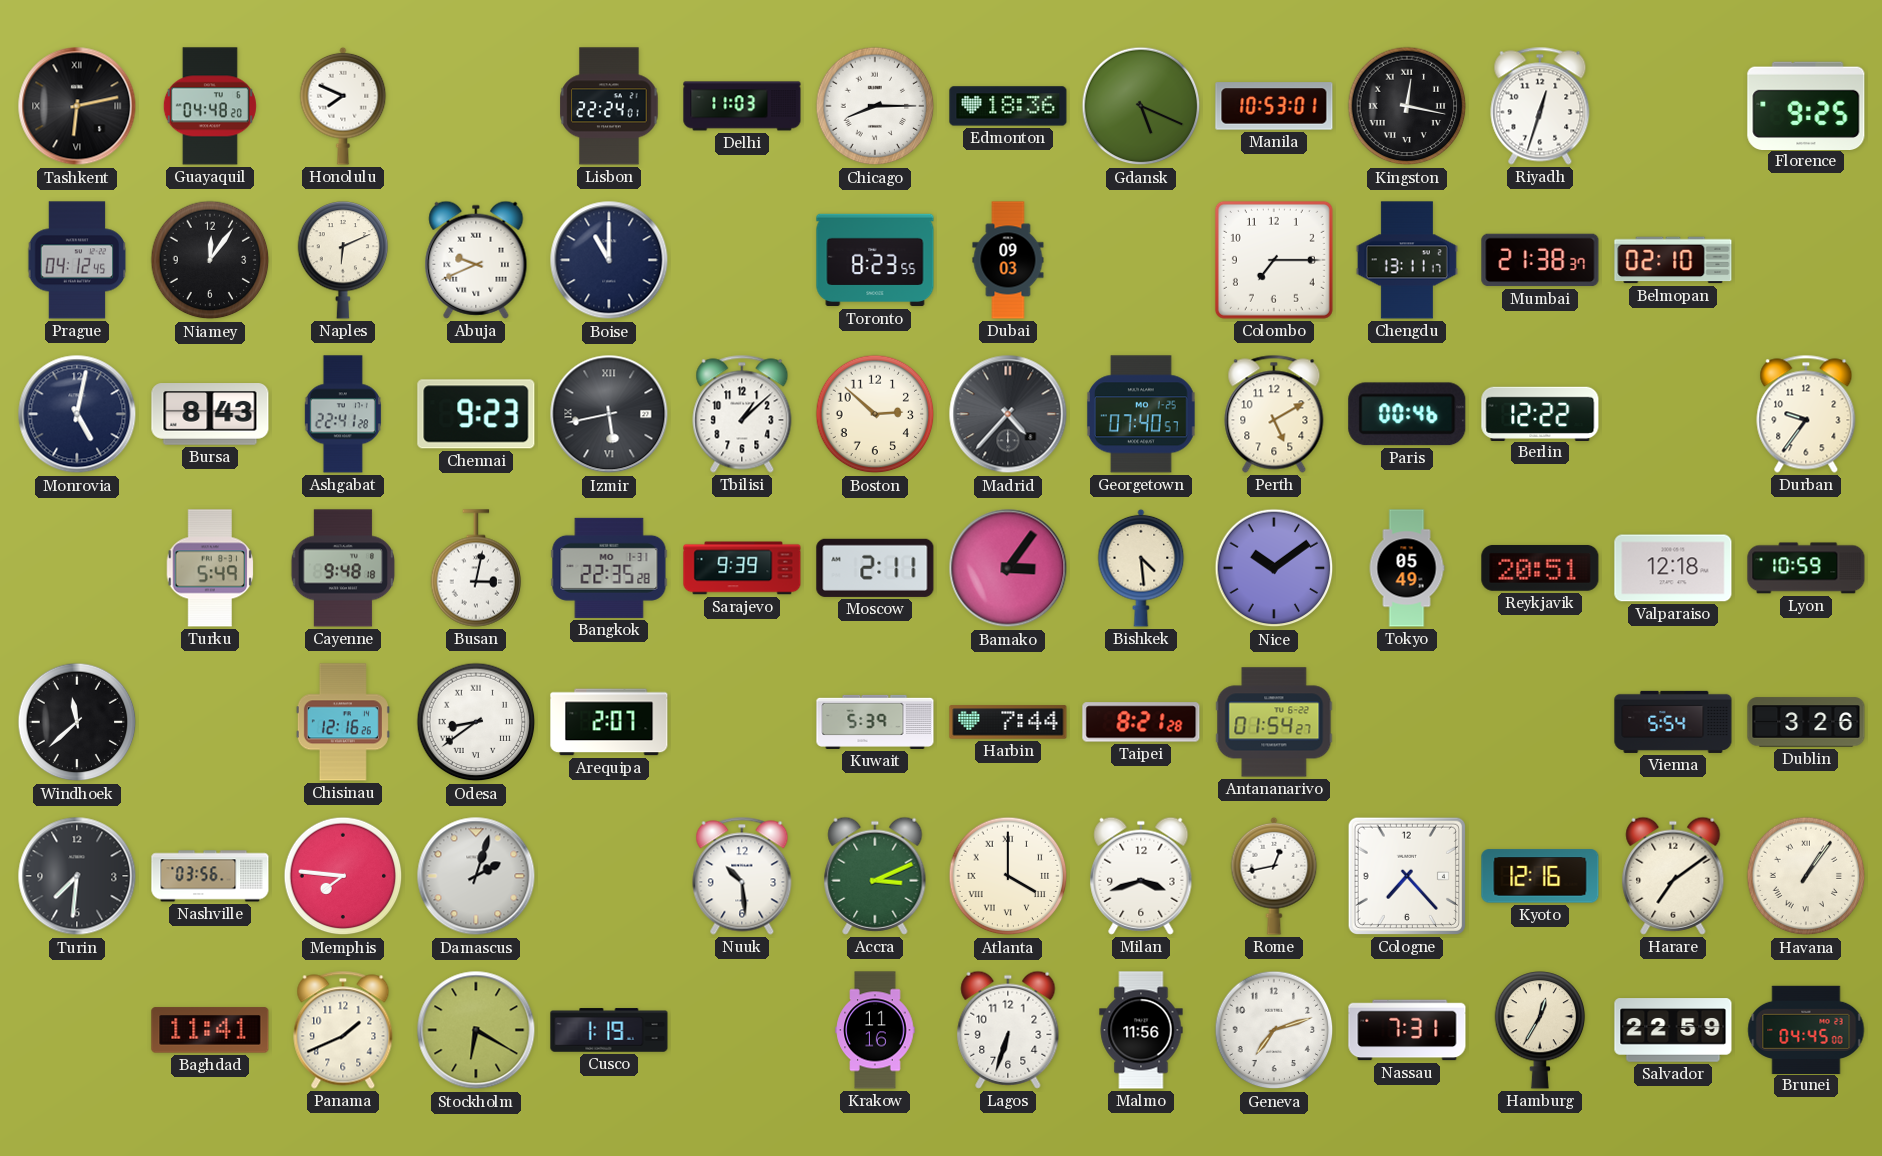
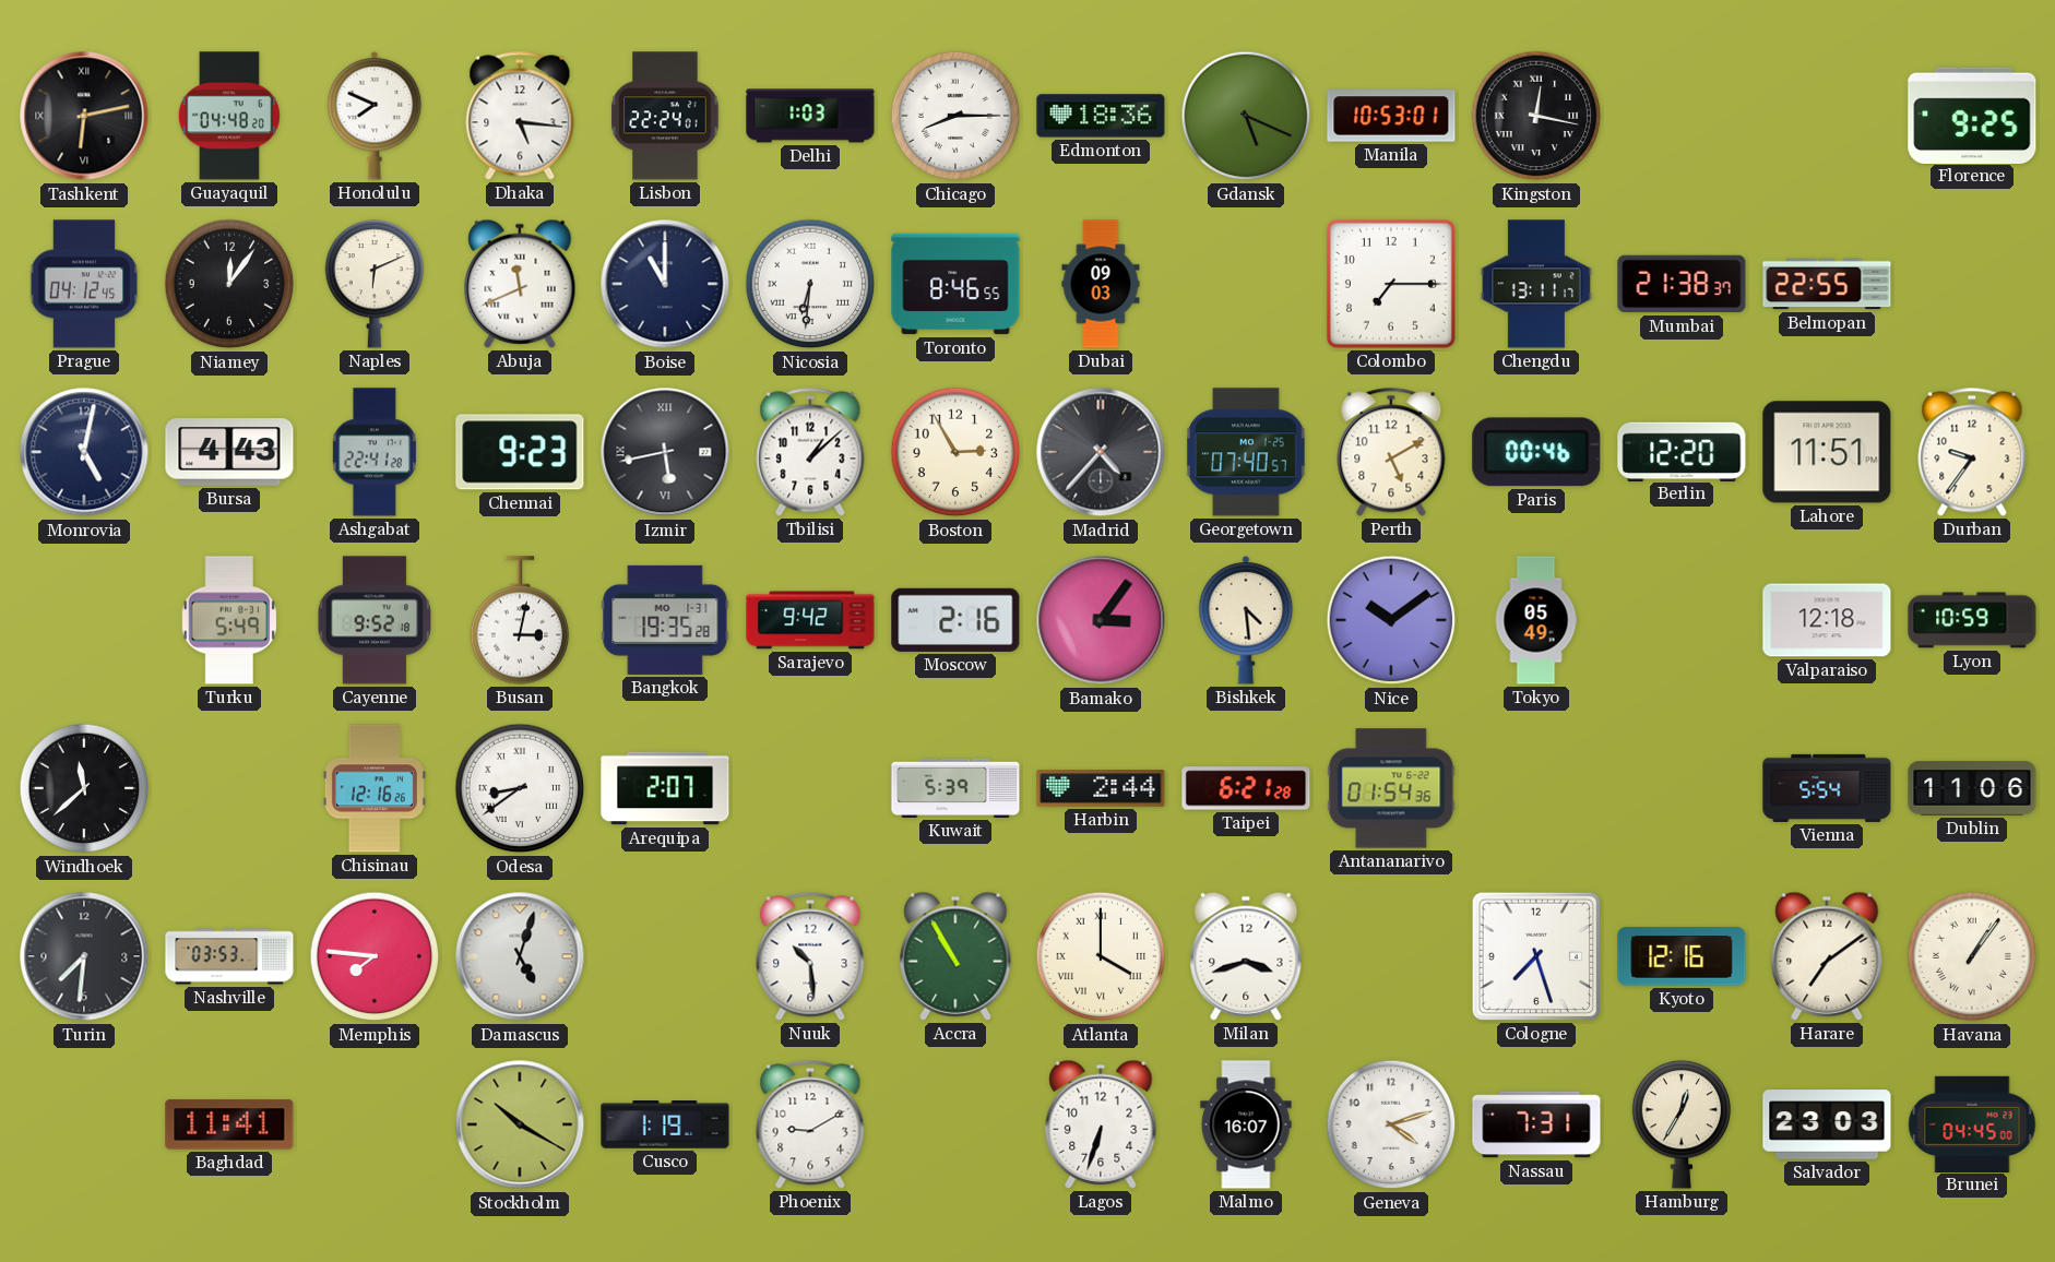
Dhaka: none -> 5:16 (520, 116)
Delhi: 11:03 -> 1:03 (810, 116)
Riyadh: 12:33 -> none (1540, 106)
Abuja: 9:41 -> 11:41 (520, 284)
Nicosia: none -> 6:31 (810, 284)
Toronto: 8:23 -> 8:46 (955, 284)
Belmopan: 02:10 -> 22:55 (1827, 284)
Bursa: 8:43 -> 4:43 (229, 452)
Boston: 2:52 -> 2:55 (955, 452)
Berlin: 12:22 -> 12:20 (1682, 451)
Lahore: none -> 11:51 (1827, 452)
Cayenne: 9:48 -> 9:52 (375, 620)
Bangkok: 22:35 -> 19:35 (665, 620)
Sarajevo: 9:39 -> 9:42 (810, 620)
Moscow: 2:11 -> 2:16 (955, 620)
Reykjavik: 20:51 -> none (1540, 568)
Harbin: 7:44 -> 2:44 (1101, 788)
Taipei: 8:21 -> 6:21 (1246, 788)
Antananarivo: 01:54:27 -> 01:54:36 (1391, 788)
Dublin: 3:26 -> 11:06 (1972, 788)
Nashville: 03:56 -> 03:53 (229, 956)
Damascus: 2:03 -> 5:03 (520, 956)
Accra: 3:11 -> 10:55 (955, 956)
Rome: 12:43 -> none (1274, 876)
Cologne: 7:23 -> 7:27 (1536, 956)
Panama: 1:41 -> none (343, 1030)
Stockholm: 6:20 -> 10:20 (520, 1124)
Phoenix: none -> 9:10 (810, 1124)
Krakow: 11:16 -> none (875, 1030)
Malmo: 11:56 -> 16:07 (1246, 1124)
Geneva: 7:12 -> 4:12 (1391, 1124)
Salvador: 22:59 -> 23:03 (1827, 1124)
